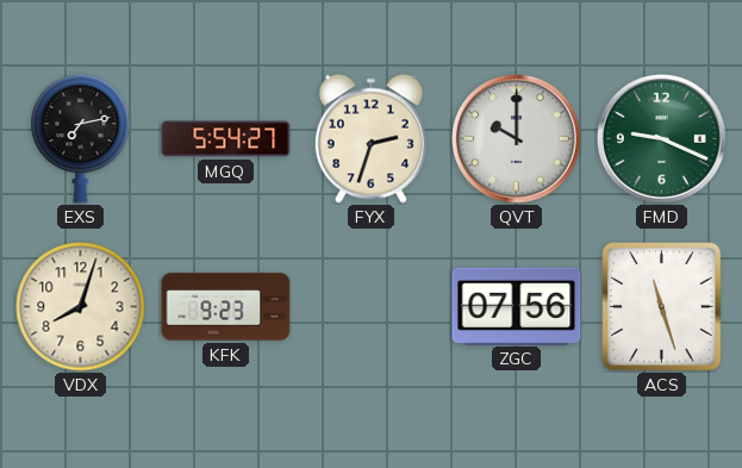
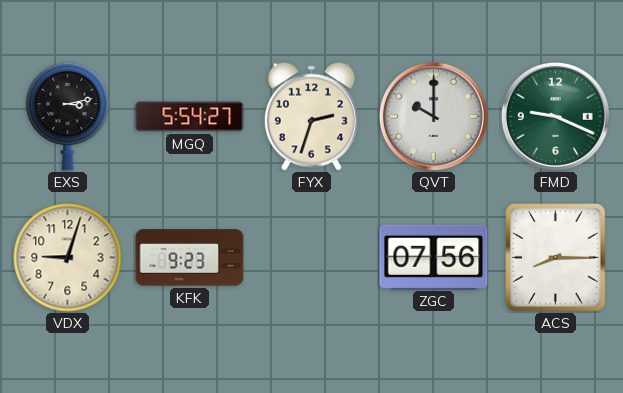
EXS: 7:13 -> 3:13 (68, 116)
VDX: 8:03 -> 9:03 (68, 258)
ACS: 11:27 -> 8:15 (556, 258)
